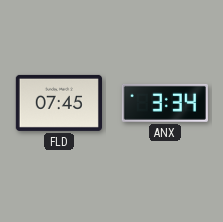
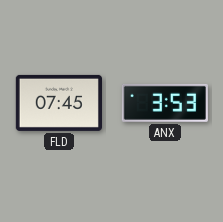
ANX: 3:34 -> 3:53 (165, 103)
